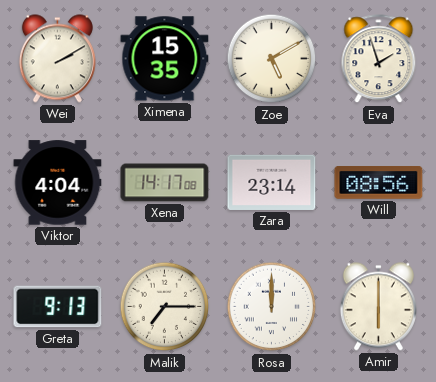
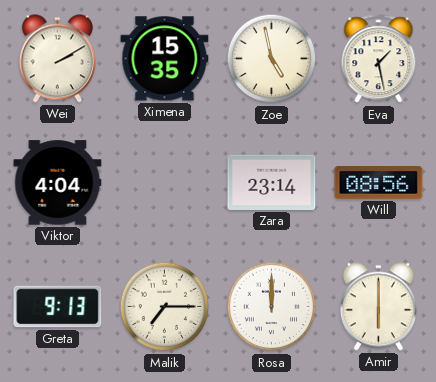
Zoe: 5:10 -> 4:58 (272, 59)
Eva: 1:57 -> 1:28 (379, 59)
Xena: 14:17 -> none (165, 183)
